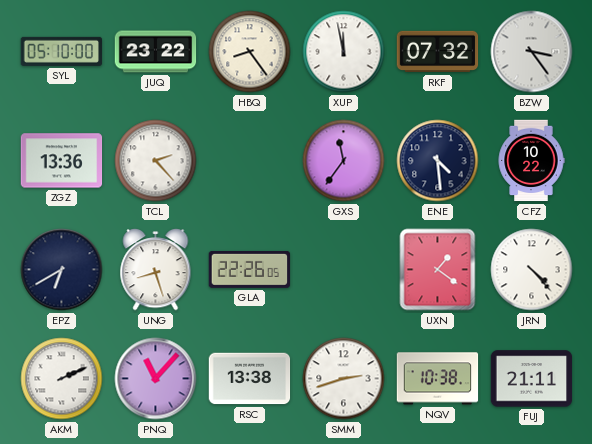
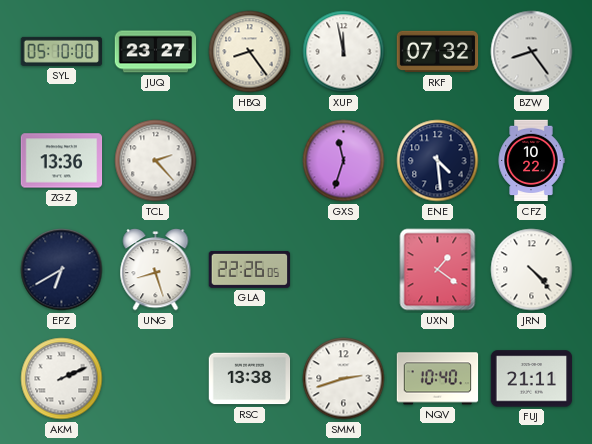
JUQ: 23:22 -> 23:27 (156, 52)
BZW: 3:24 -> 8:24 (532, 52)
GXS: 11:36 -> 11:33 (344, 161)
PNQ: 11:07 -> none (156, 379)
NQV: 10:38 -> 10:40 (438, 379)
